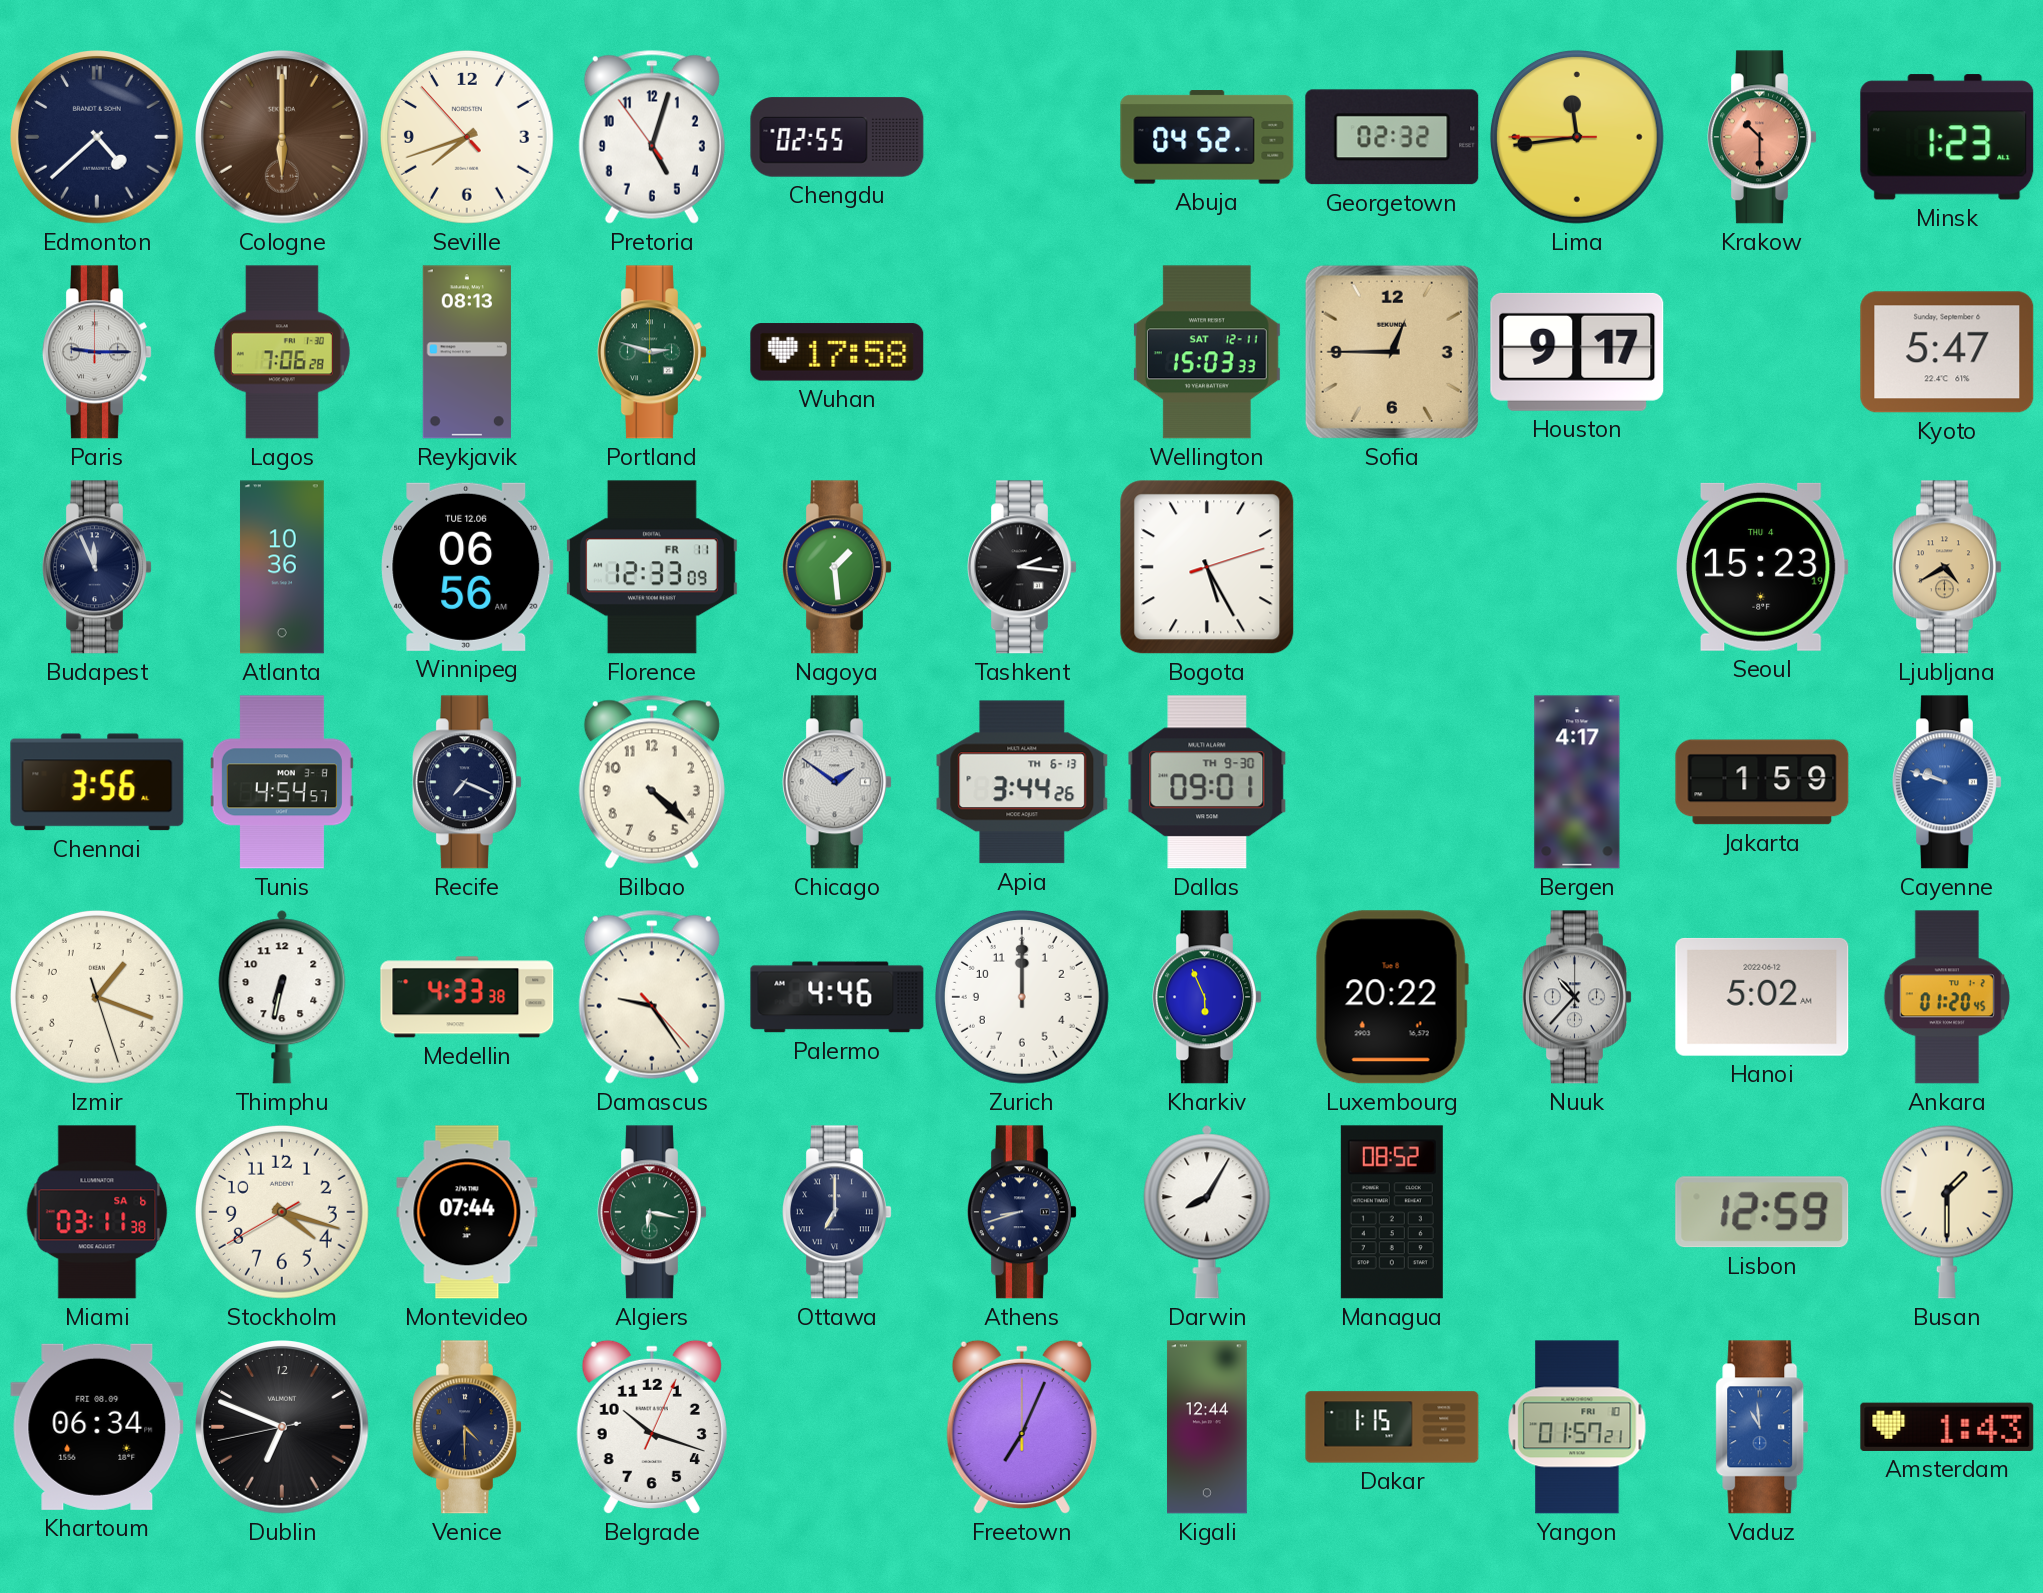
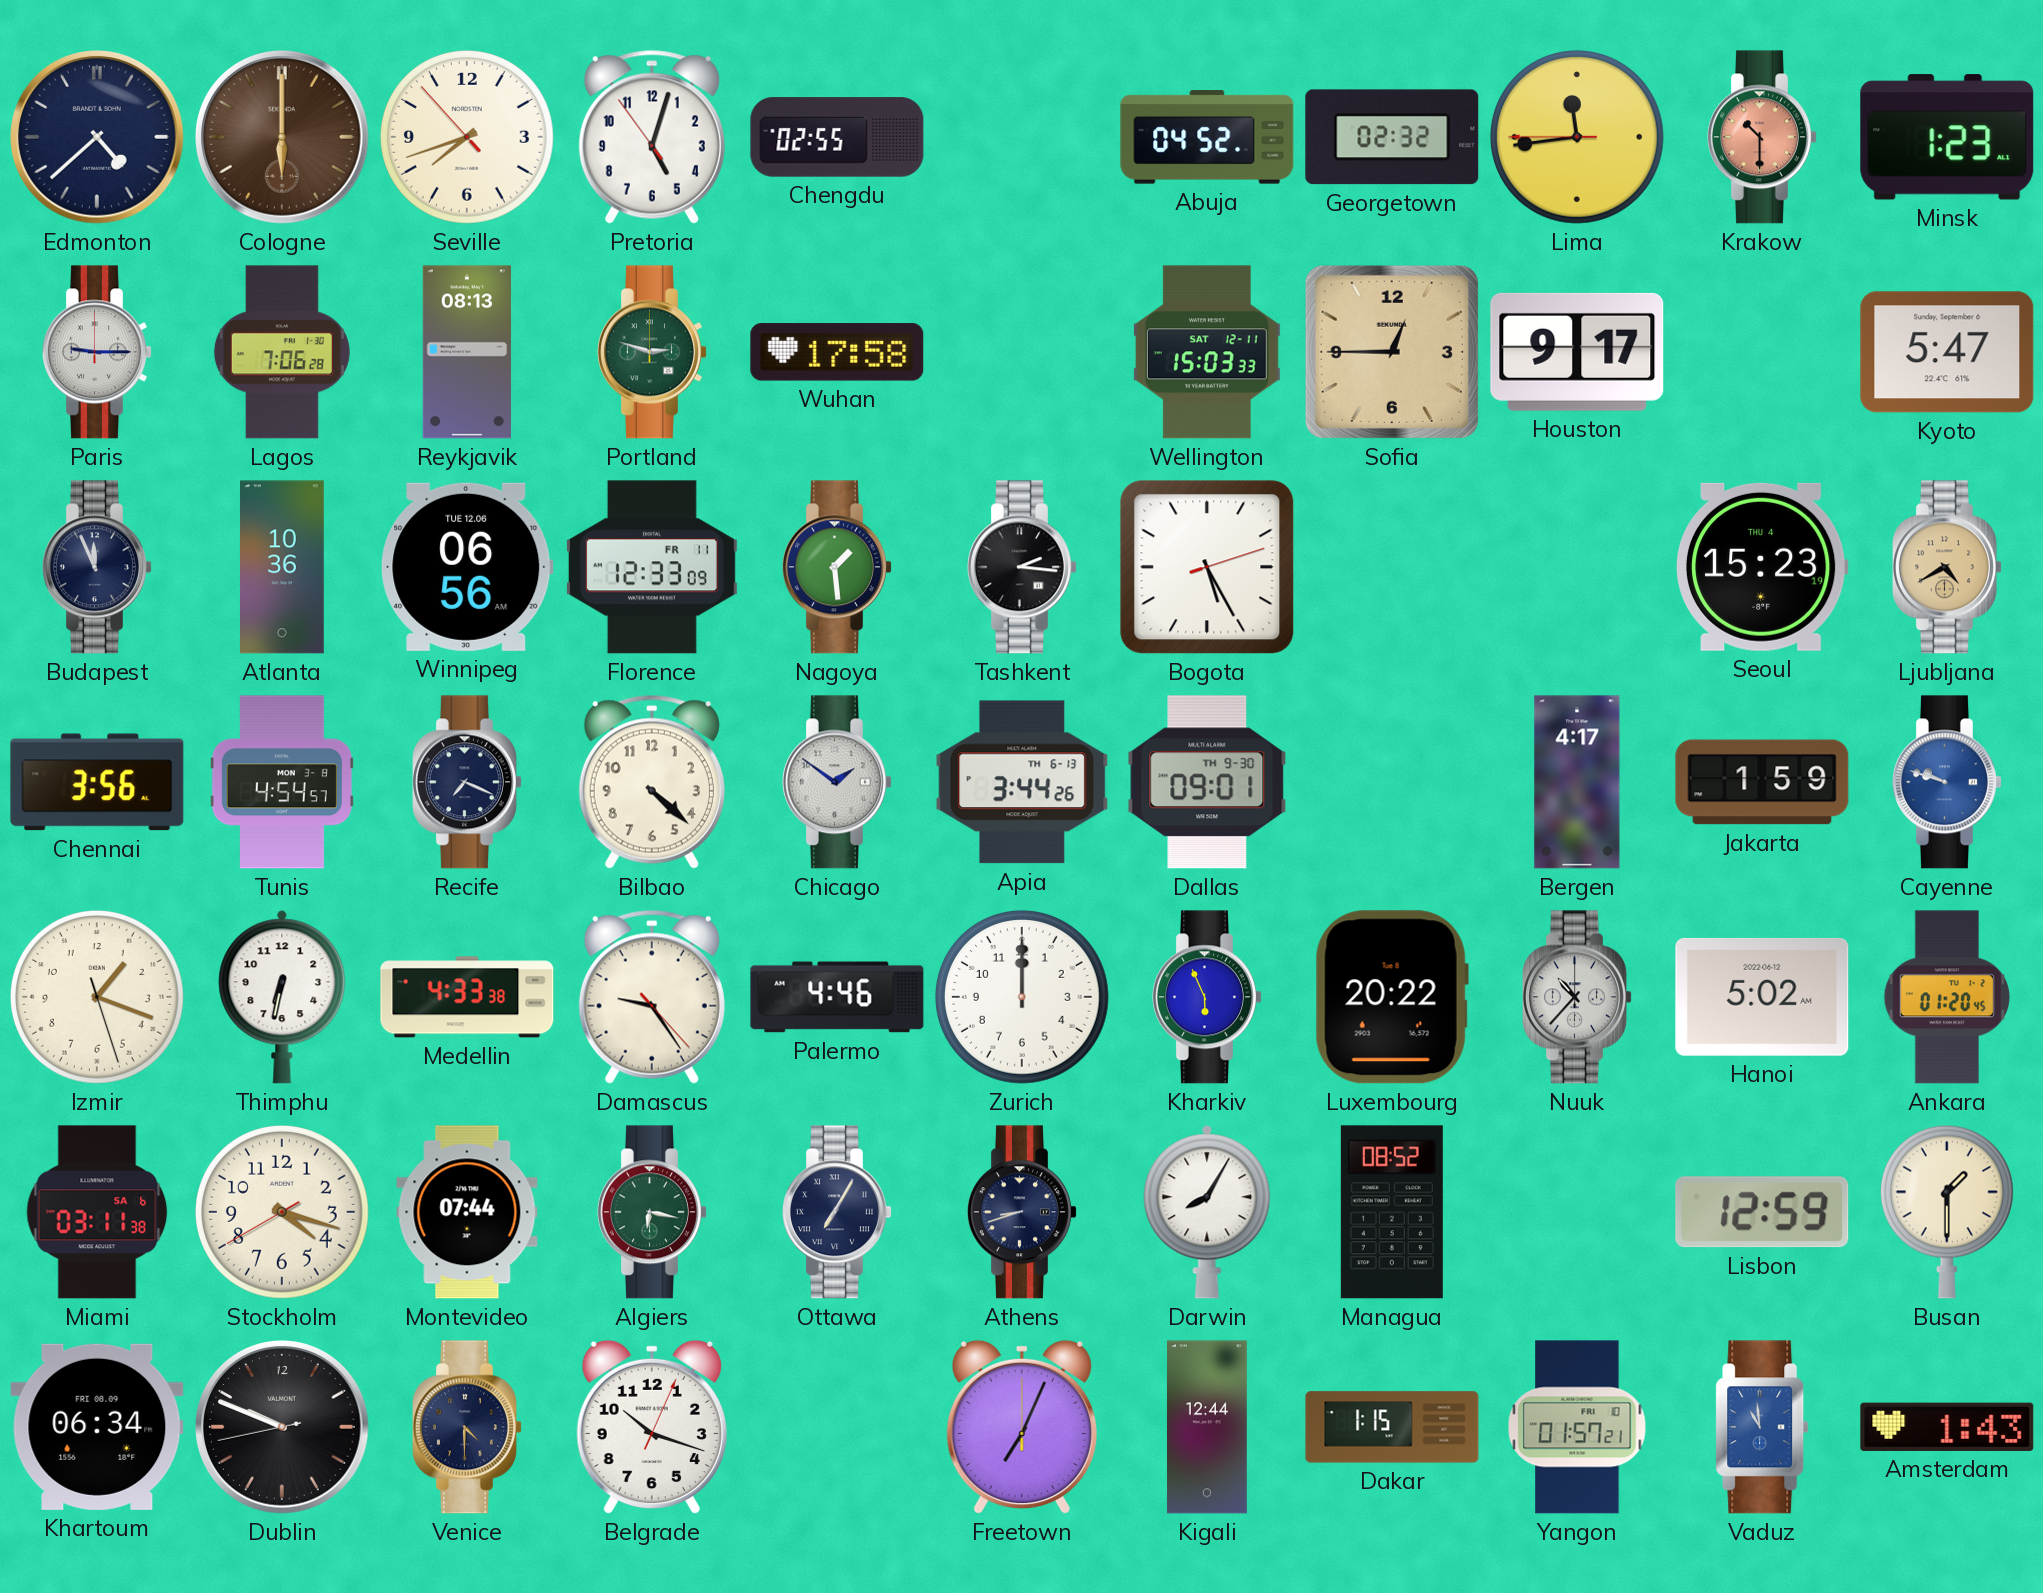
Ottawa: 7:00 -> 7:05 (838, 1212)
Dublin: 6:48 -> 9:48 (283, 1428)
